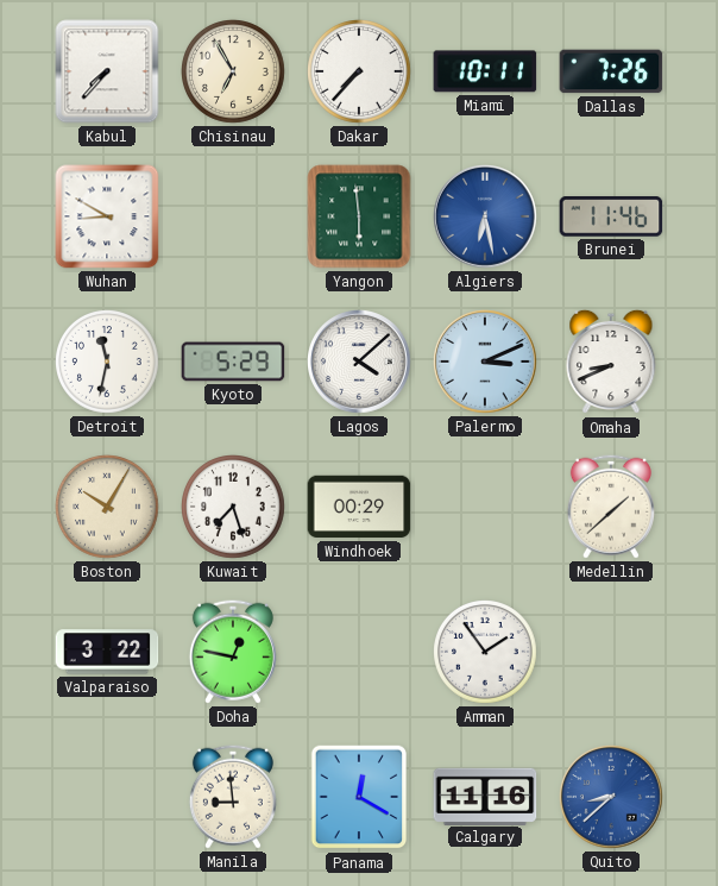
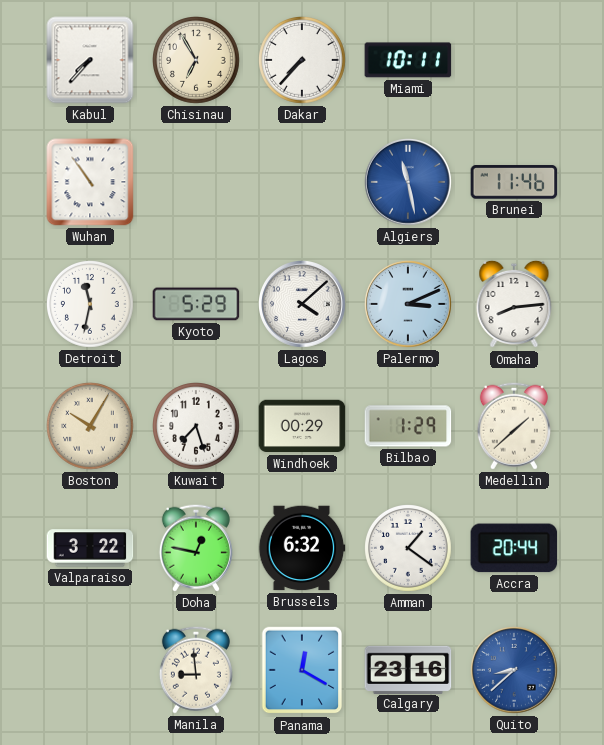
Dallas: 7:26 -> none (611, 71)
Wuhan: 8:50 -> 10:54 (90, 182)
Yangon: 5:59 -> none (359, 216)
Algiers: 6:28 -> 11:28 (408, 182)
Omaha: 8:41 -> 8:14 (514, 304)
Bilbao: none -> 1:29 (408, 426)
Brussels: none -> 6:32 (302, 548)
Amman: 1:54 -> 1:21 (409, 549)
Accra: none -> 20:44 (514, 548)
Calgary: 11:16 -> 23:16 (408, 669)
